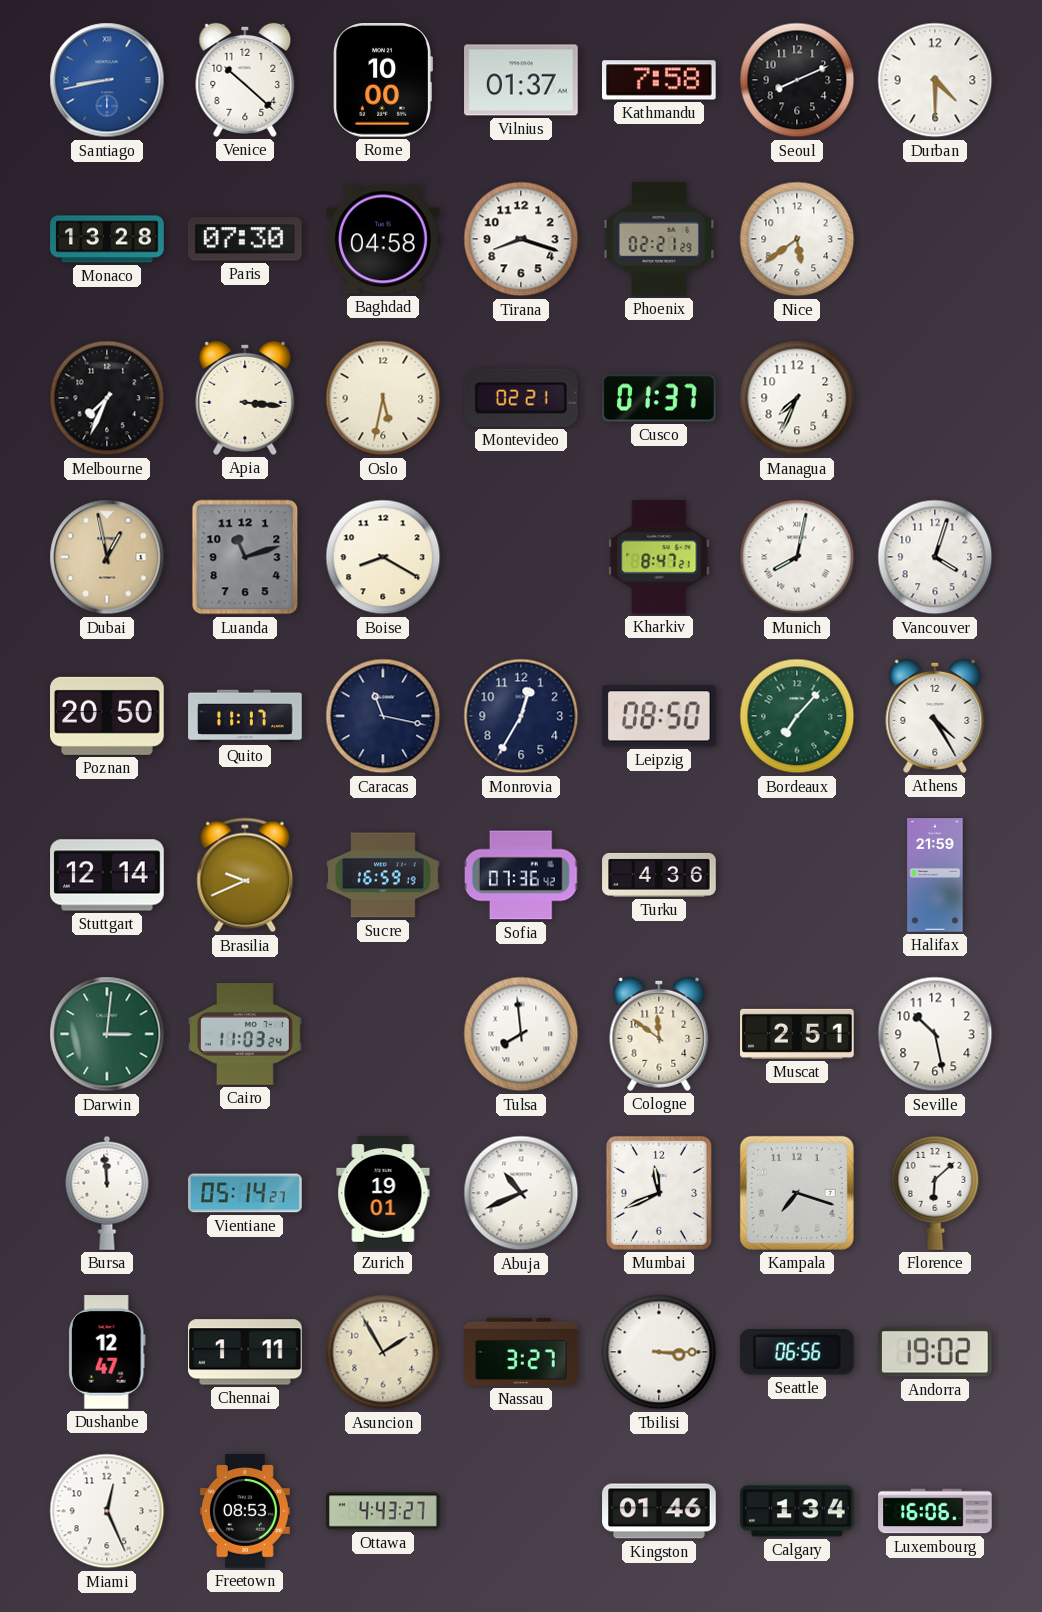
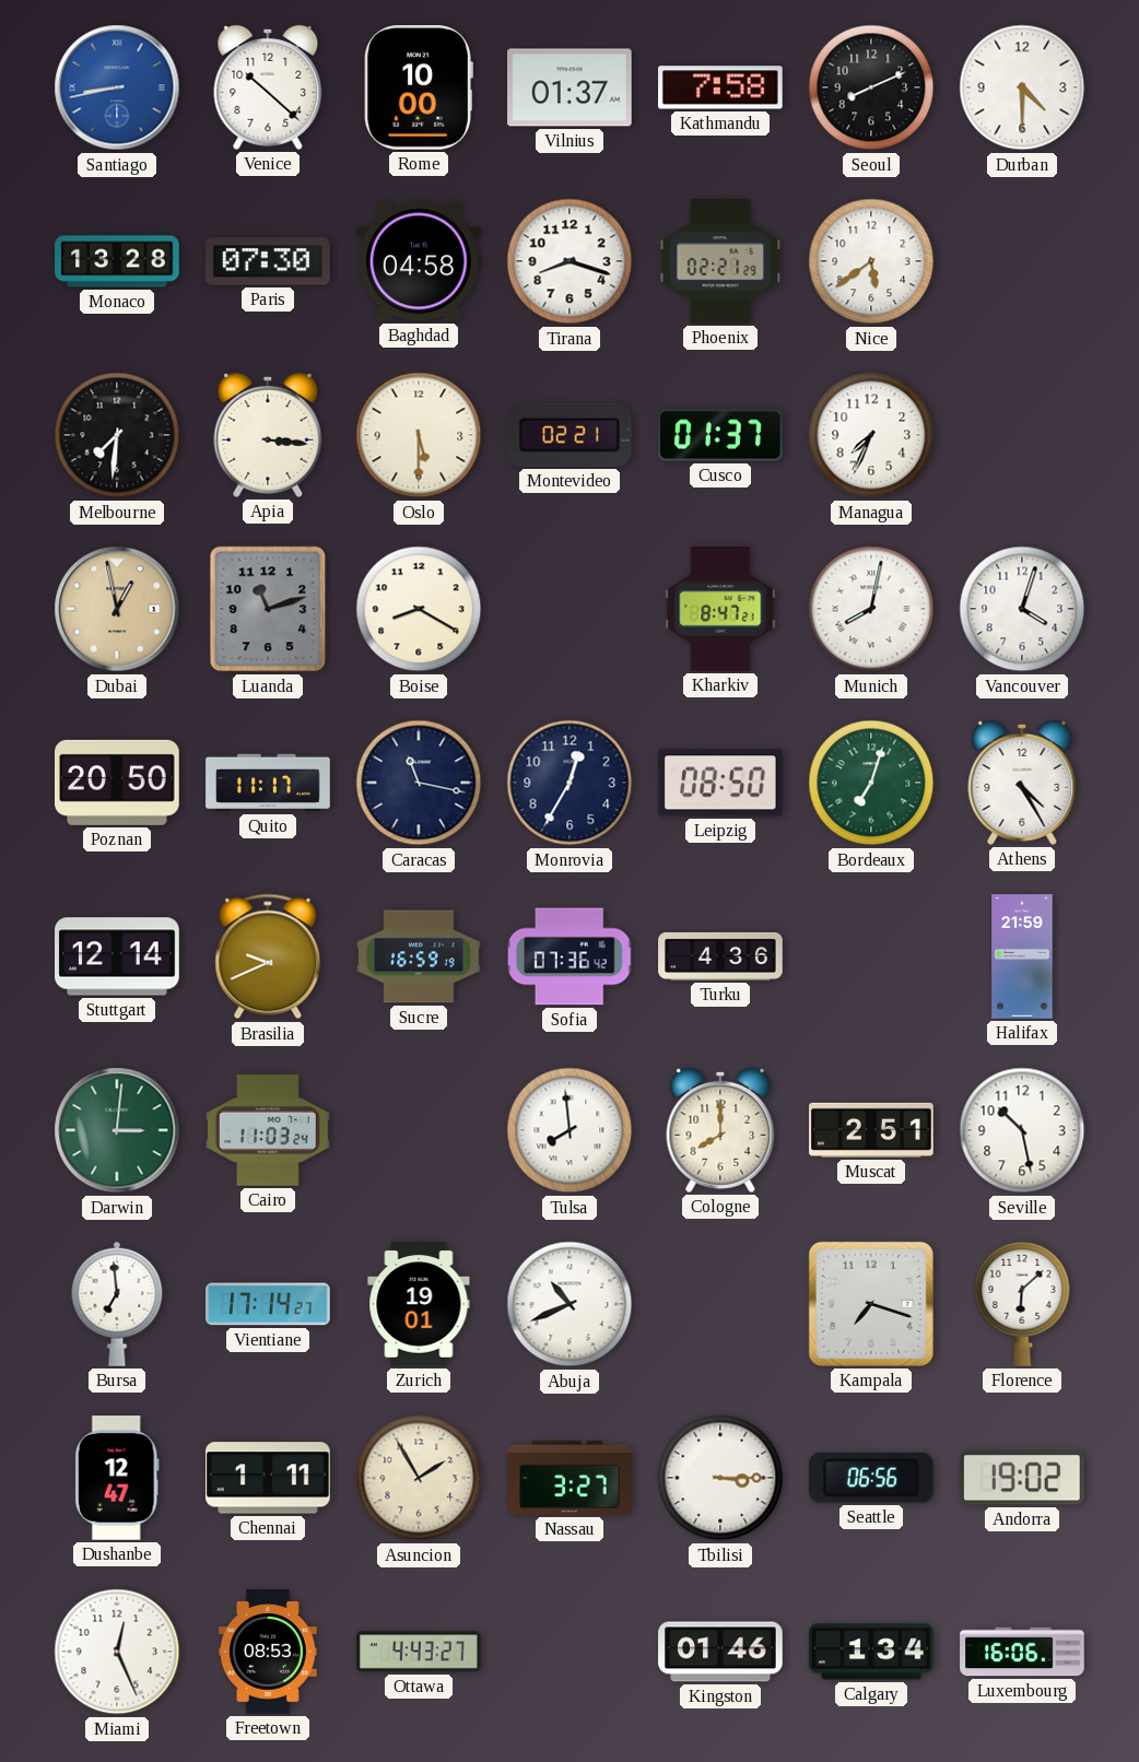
Melbourne: 7:34 -> 7:31 (117, 435)
Oslo: 5:32 -> 5:30 (419, 435)
Bordeaux: 7:07 -> 7:03 (871, 783)
Cologne: 11:51 -> 8:00 (720, 1130)
Bursa: 11:59 -> 6:59 (117, 1304)
Vientiane: 05:14 -> 17:14 (268, 1304)
Mumbai: 11:41 -> none (659, 1193)
